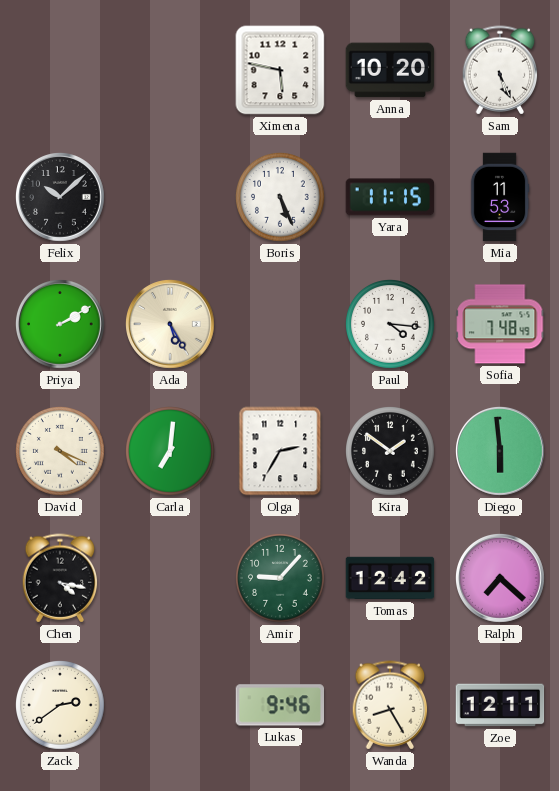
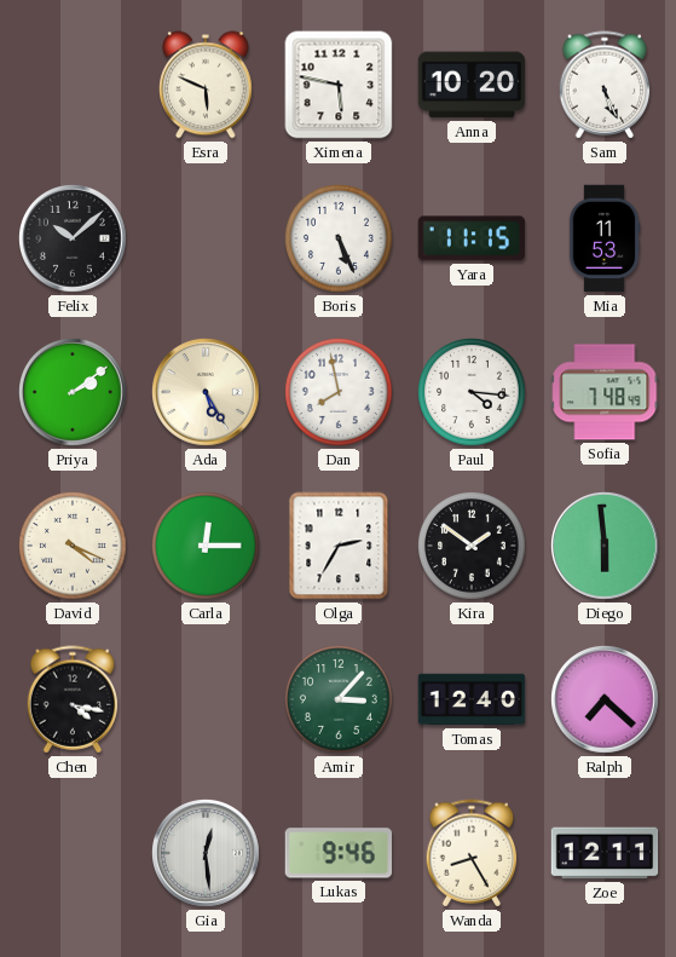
Esra: none -> 5:49 (207, 85)
Priya: 2:10 -> 2:09 (74, 393)
Dan: none -> 7:58 (340, 393)
Carla: 7:01 -> 12:15 (207, 547)
Amir: 9:07 -> 3:07 (340, 701)
Tomas: 12:42 -> 12:40 (472, 699)
Zack: 2:39 -> none (61, 706)
Gia: none -> 12:29 (207, 854)
